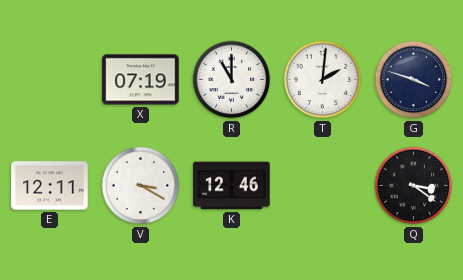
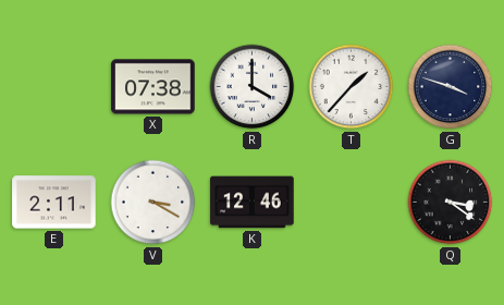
X: 07:19 -> 07:38 (153, 87)
R: 11:00 -> 4:00 (253, 87)
T: 2:01 -> 1:37 (352, 87)
E: 12:11 -> 2:11 (54, 203)
